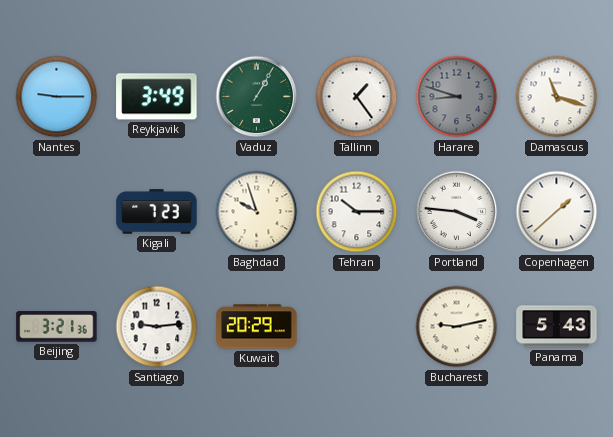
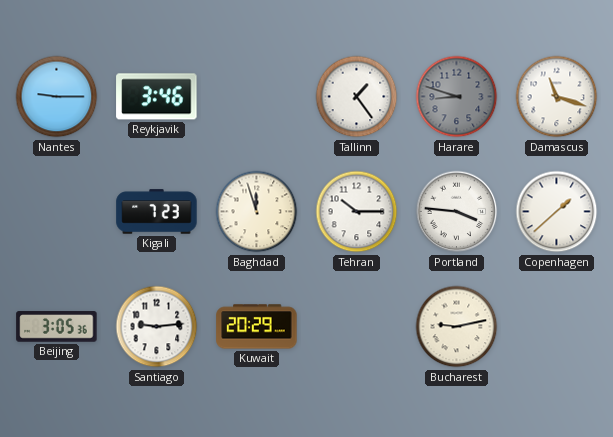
Reykjavik: 3:49 -> 3:46 (157, 97)
Vaduz: 1:05 -> none (257, 97)
Baghdad: 9:57 -> 11:57 (257, 212)
Beijing: 3:21 -> 3:05 (57, 327)
Panama: 5:43 -> none (557, 327)
